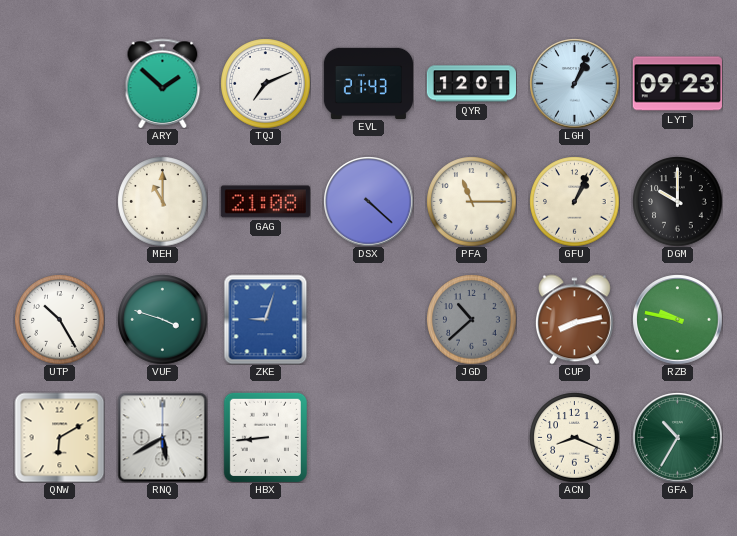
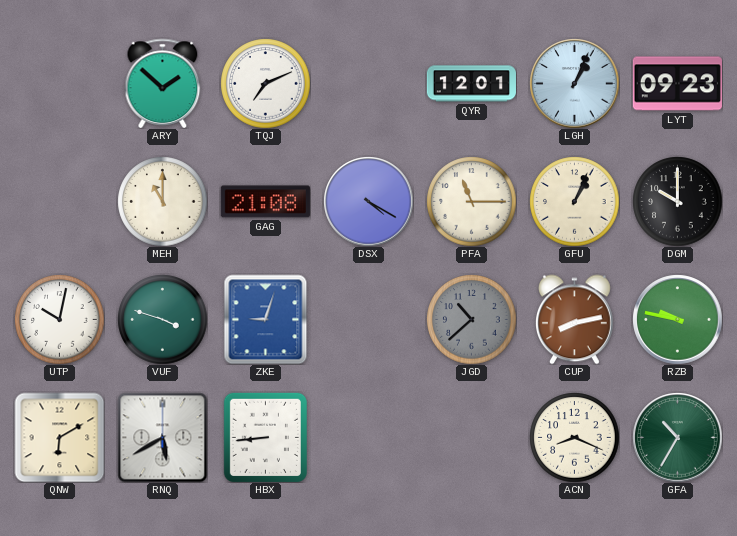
EVL: 21:43 -> none (368, 83)
DSX: 4:22 -> 4:20 (368, 201)
UTP: 10:25 -> 10:02 (59, 319)
